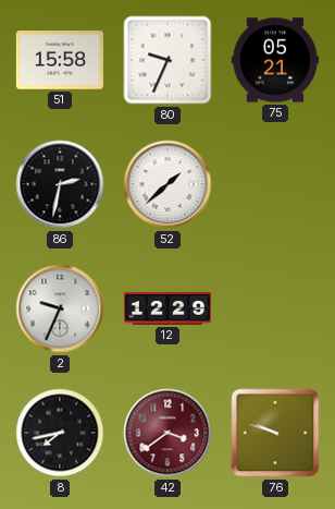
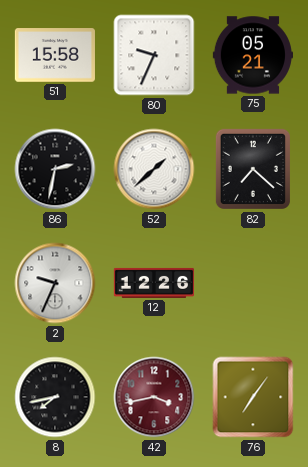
82: none -> 7:22 (253, 169)
12: 12:29 -> 12:26 (153, 283)
42: 3:39 -> 3:43 (154, 397)
76: 9:48 -> 7:06 (253, 397)
